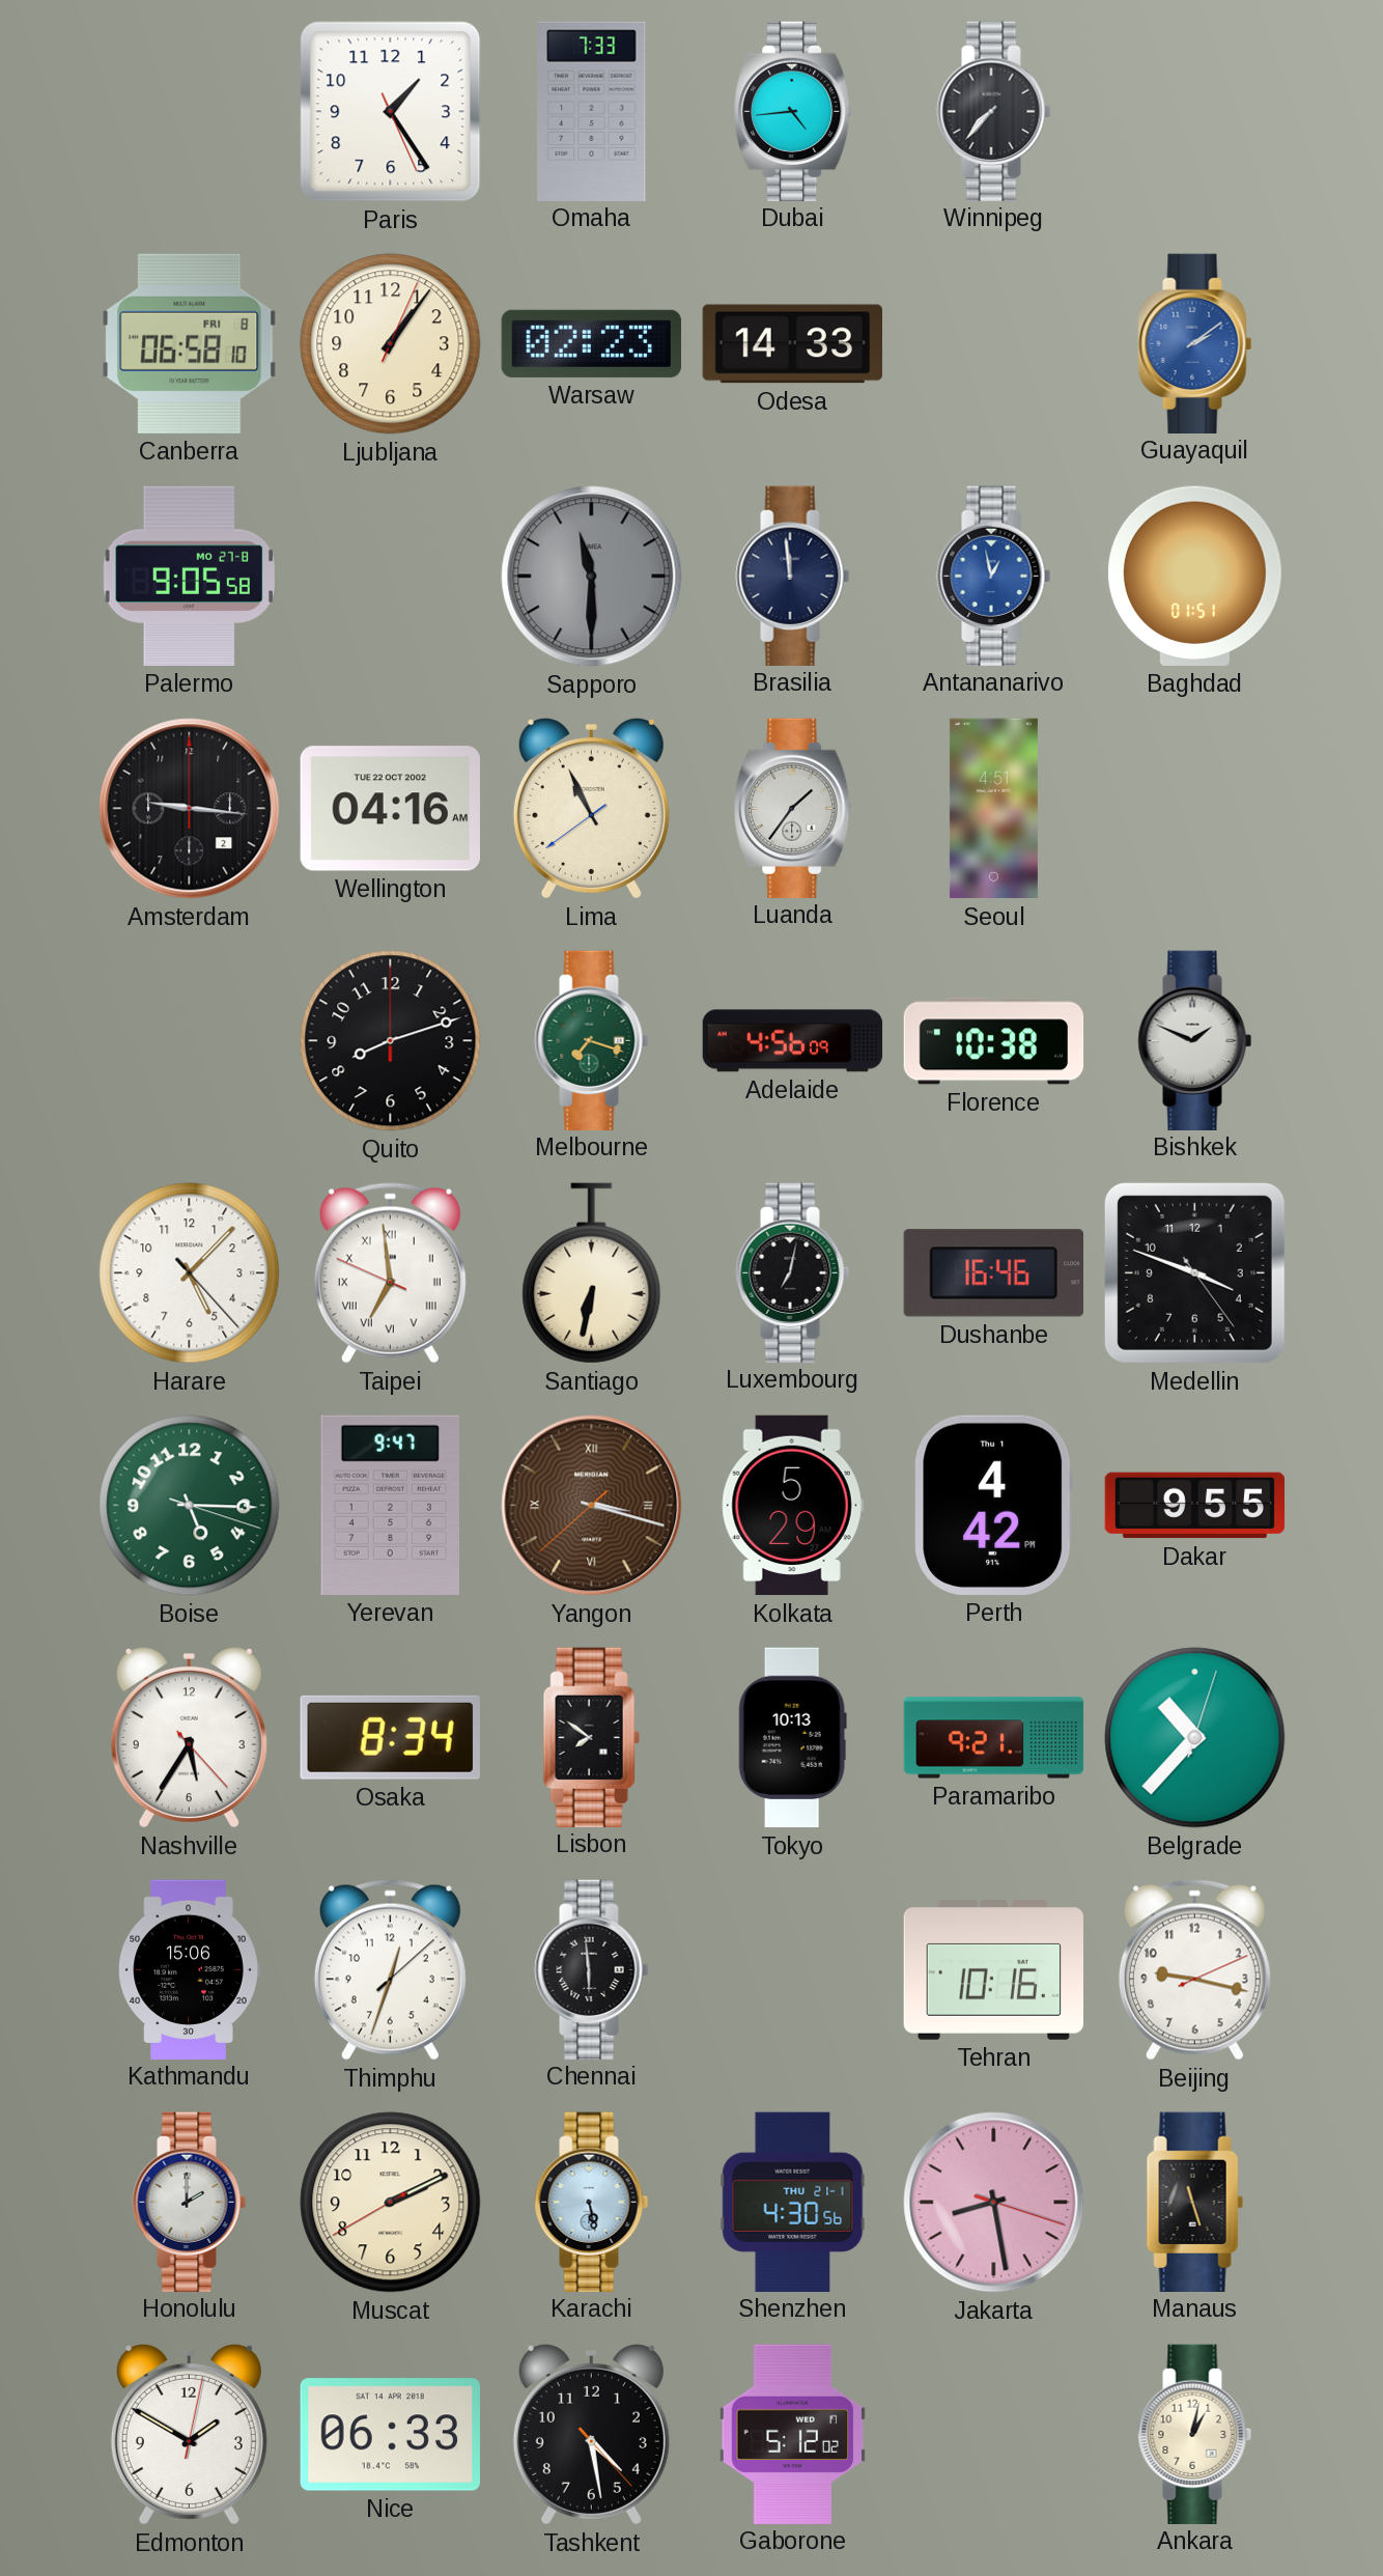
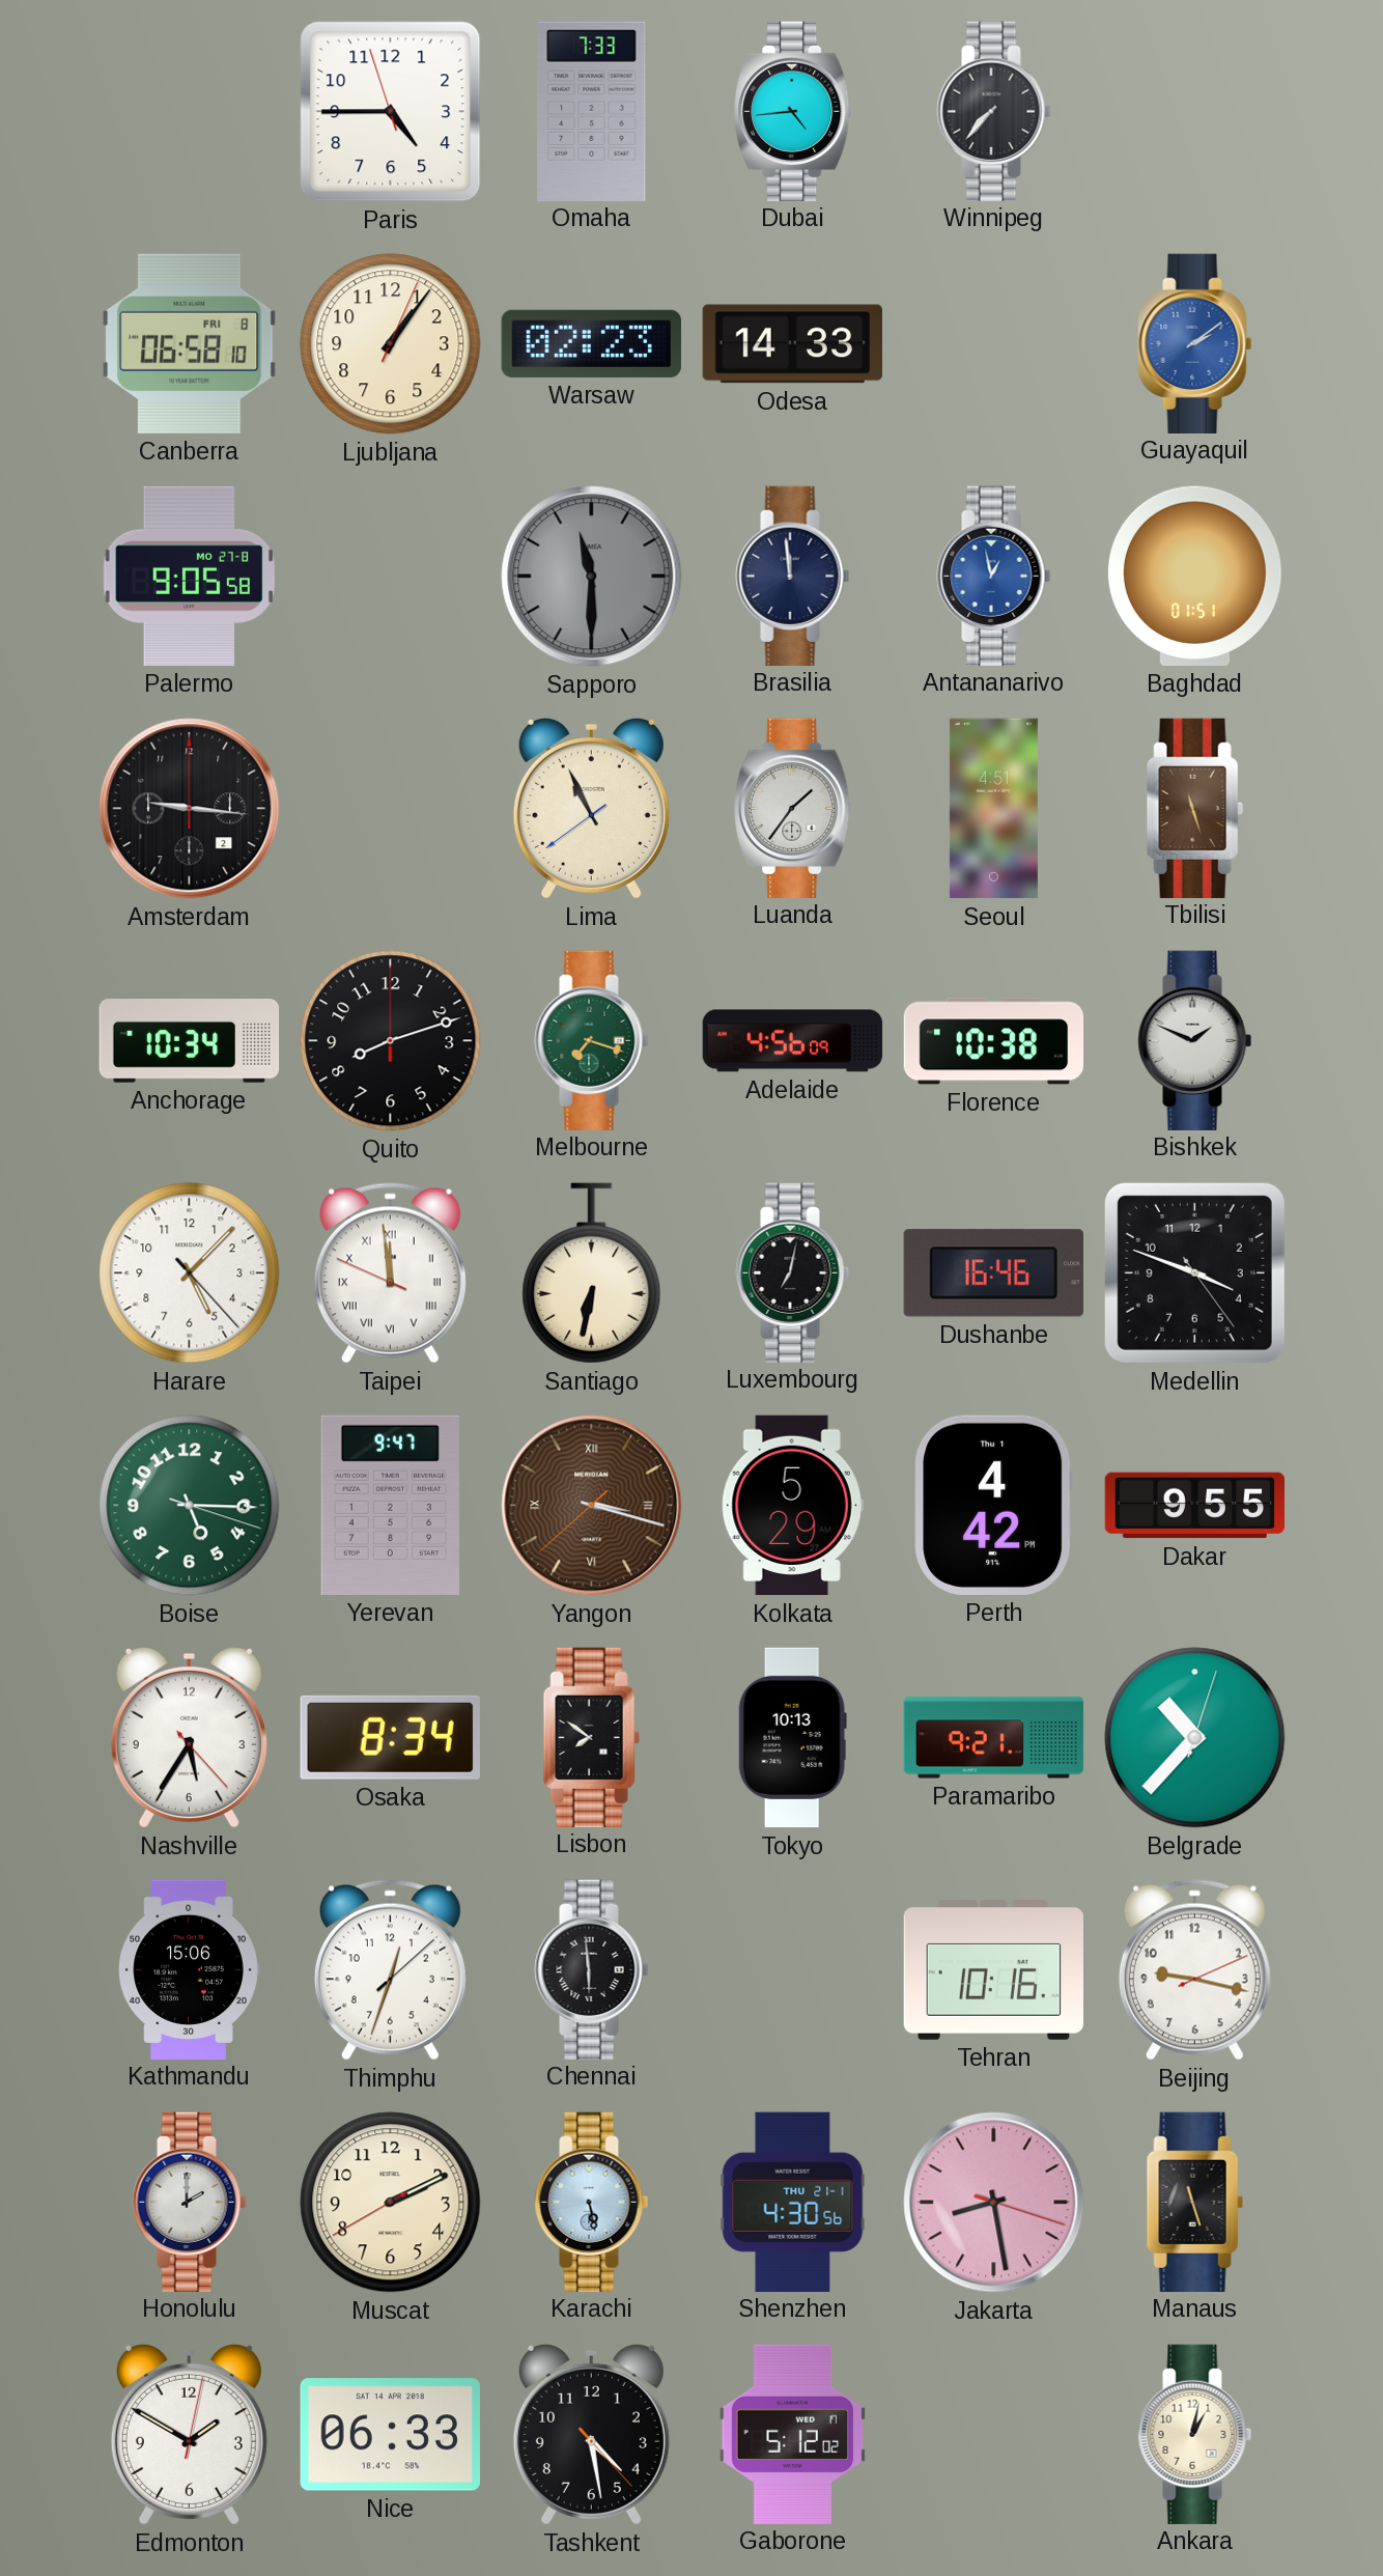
Paris: 1:24 -> 4:44 (391, 112)
Wellington: 04:16 -> none (390, 809)
Tbilisi: none -> 11:27 (1194, 808)
Anchorage: none -> 10:34 (190, 1041)
Taipei: 6:58 -> 11:58 (390, 1273)
